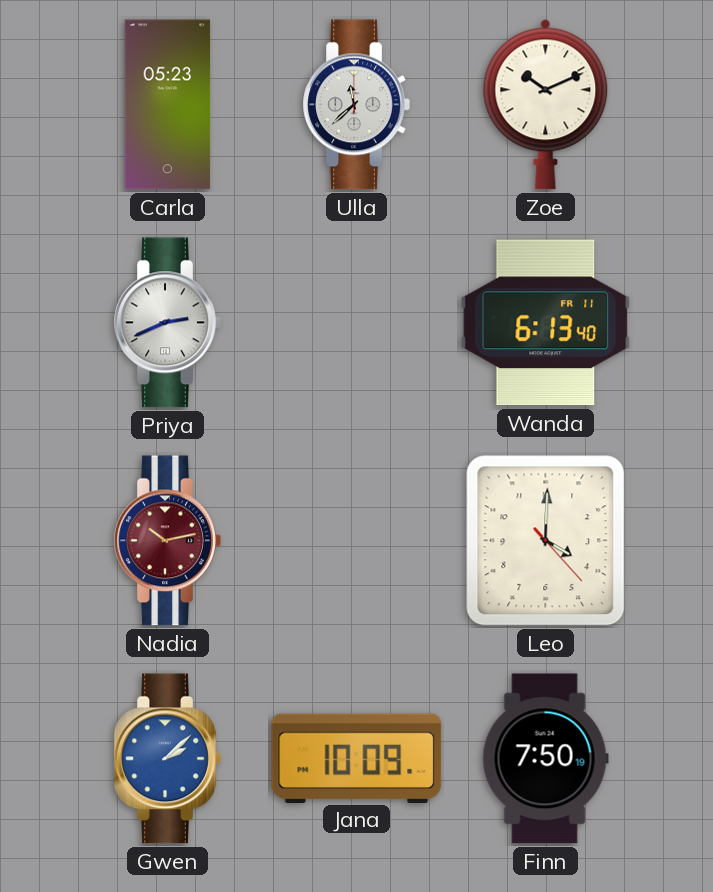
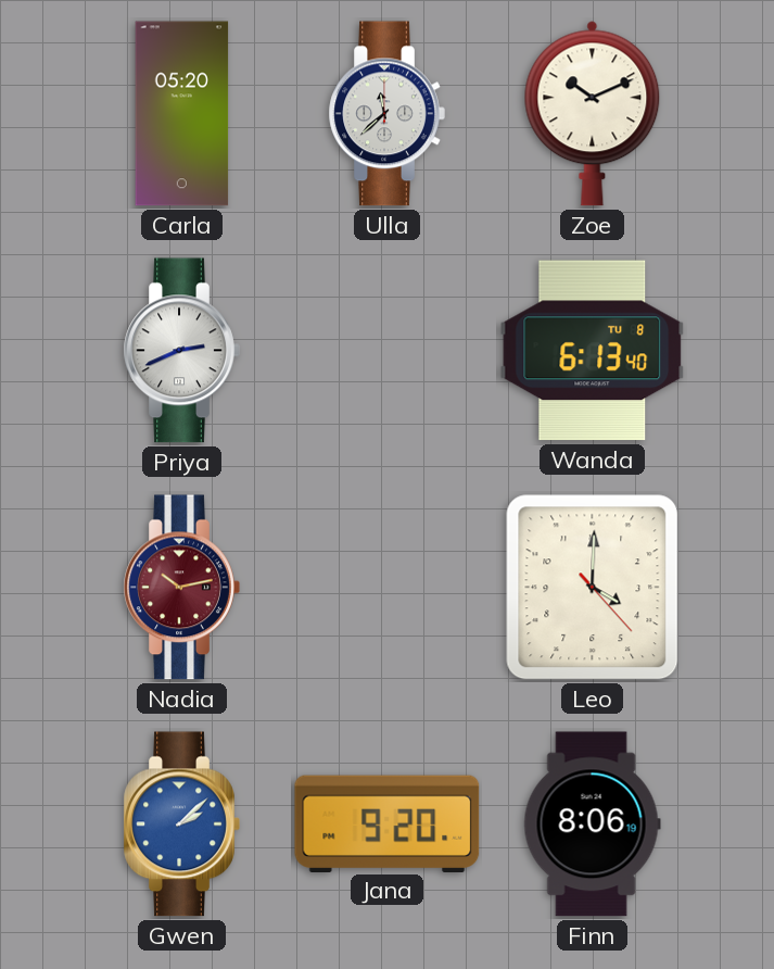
Carla: 05:23 -> 05:20 (182, 114)
Wanda date: FR 11 -> TU 8 (593, 351)
Jana: 10:09 -> 9:20 (388, 823)
Finn: 7:50 -> 8:06 (592, 825)
